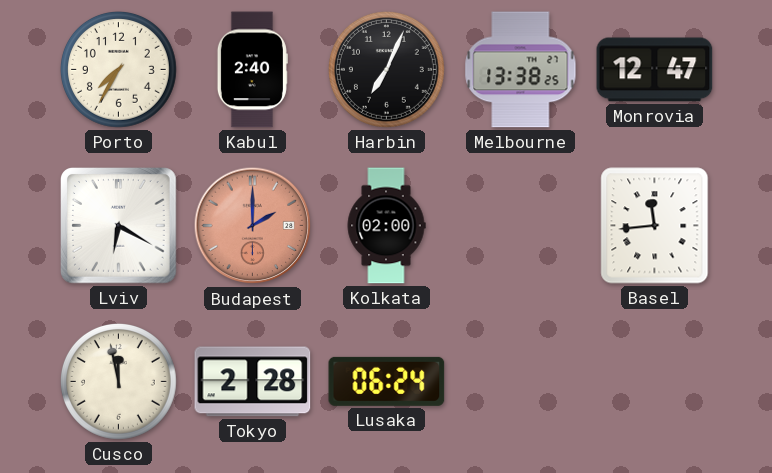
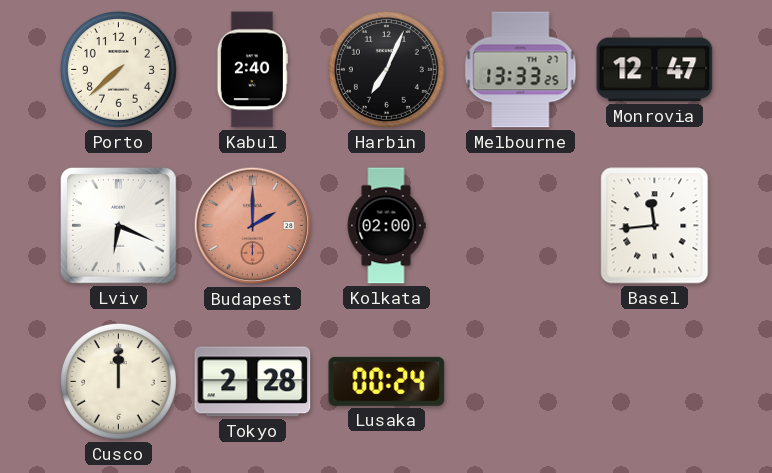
Porto: 7:35 -> 7:38 (118, 69)
Melbourne: 13:38 -> 13:33 (521, 70)
Lviv: 6:20 -> 6:19 (119, 226)
Cusco: 11:58 -> 12:00 (118, 381)
Lusaka: 06:24 -> 00:24 (387, 381)
